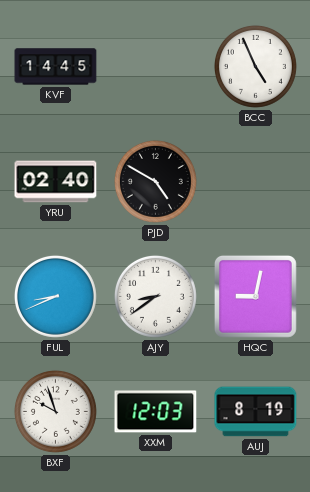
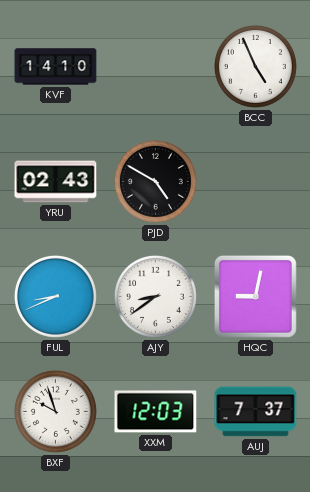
KVF: 14:45 -> 14:10 (56, 67)
YRU: 02:40 -> 02:43 (56, 182)
AUJ: 8:19 -> 7:37 (256, 412)
